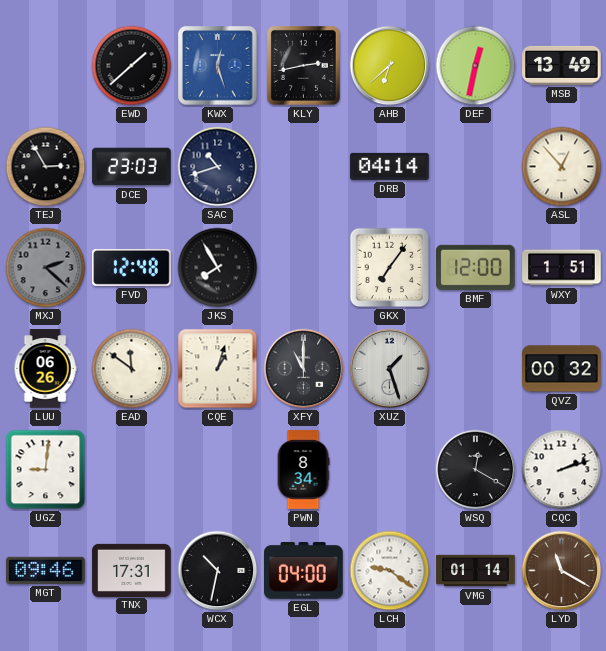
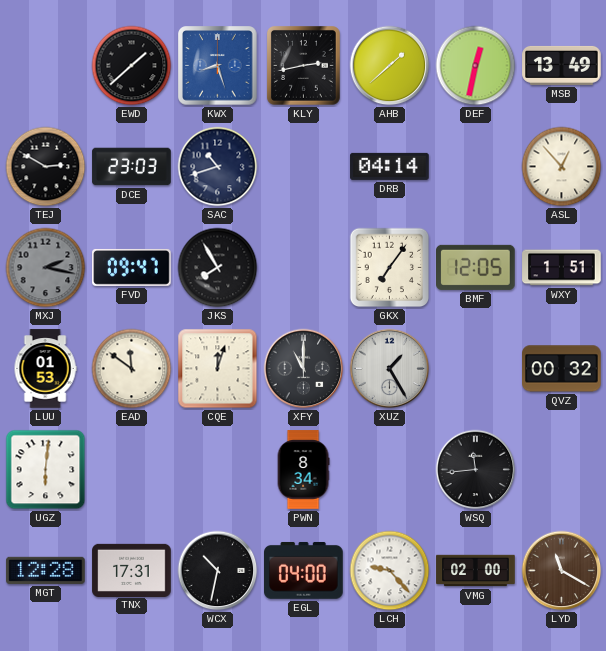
KWX: 12:27 -> 8:27 (218, 66)
AHB: 6:38 -> 1:38 (390, 66)
TEJ: 2:55 -> 2:50 (46, 167)
MXJ: 2:22 -> 2:17 (46, 268)
FVD: 12:48 -> 09:47 (132, 267)
BMF: 12:00 -> 12:05 (476, 267)
LUU: 06:26 -> 01:53 (45, 369)
CQE: 1:03 -> 12:03 (218, 369)
XUZ: 1:27 -> 1:25 (390, 369)
UGZ: 9:01 -> 6:01 (46, 470)
WSQ: 12:20 -> 11:44 (476, 470)
CQC: 2:12 -> none (562, 470)
MGT: 09:46 -> 12:28 (46, 570)
LCH: 9:21 -> 9:23 (390, 571)
VMG: 01:14 -> 02:00 (476, 571)
